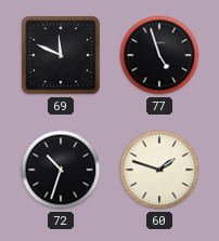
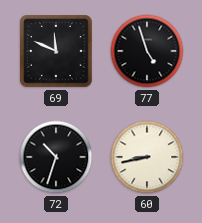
60: 1:48 -> 8:43 (147, 157)
